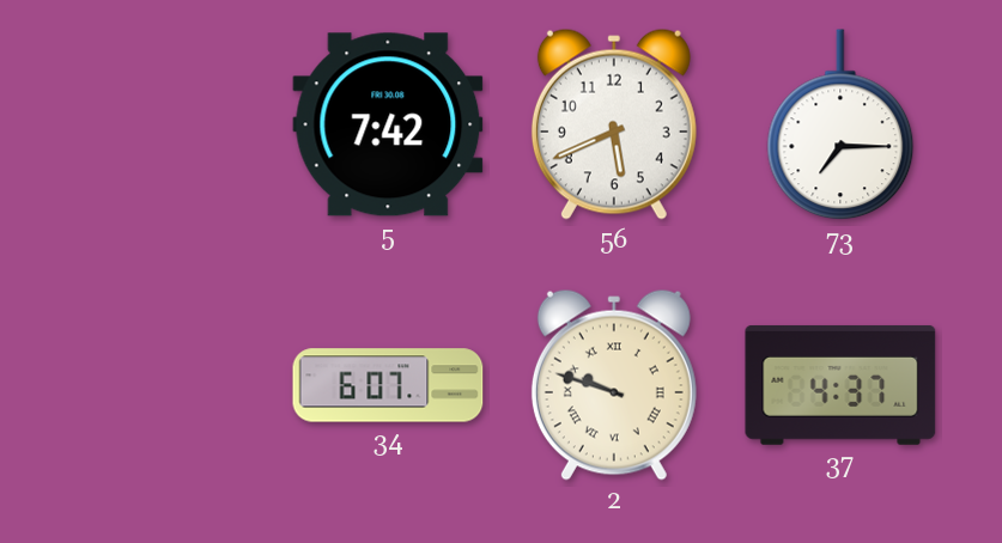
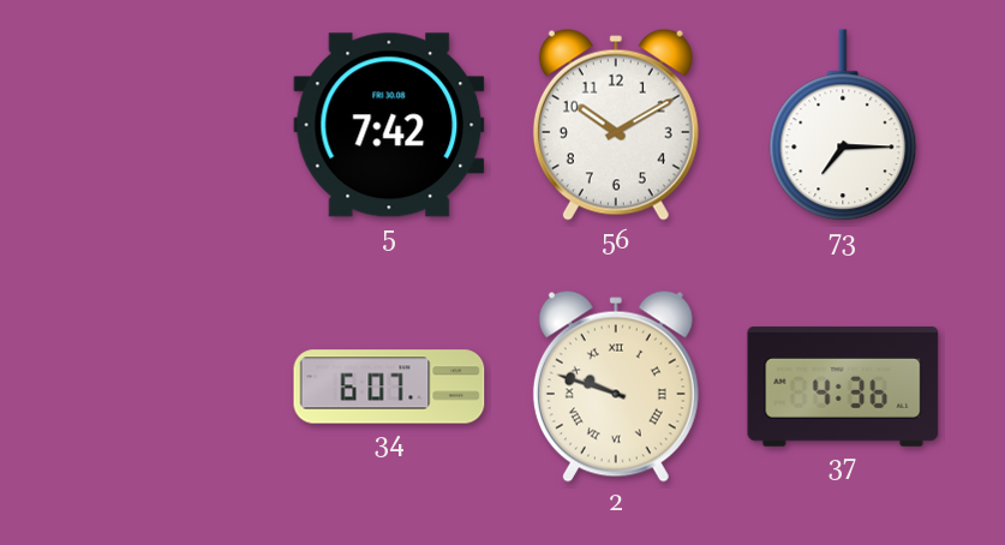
56: 5:41 -> 10:10 (616, 125)
37: 4:37 -> 4:36 (843, 387)
